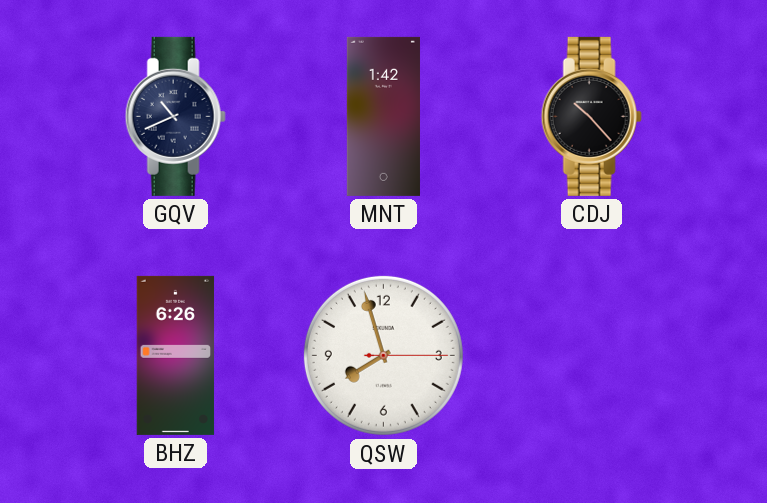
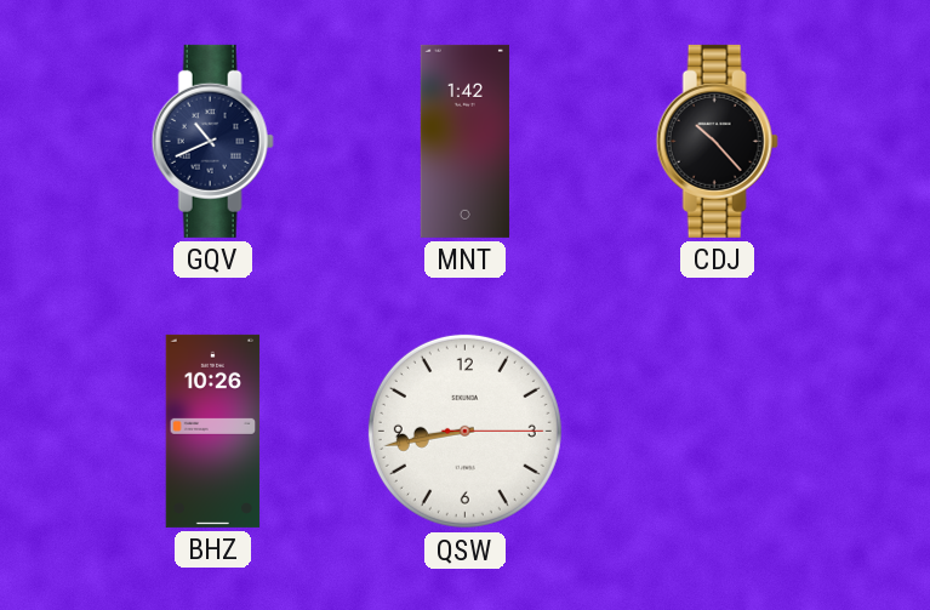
BHZ: 6:26 -> 10:26 (213, 431)
QSW: 7:57 -> 8:43 (464, 431)
